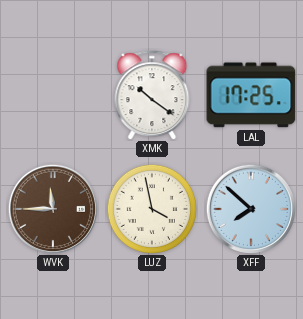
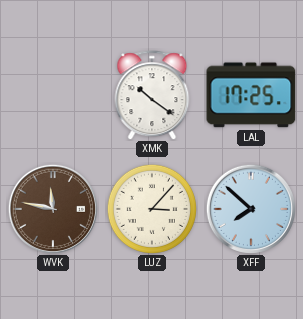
WVK: 11:45 -> 11:47 (53, 209)
LUZ: 3:58 -> 3:07 (152, 209)
